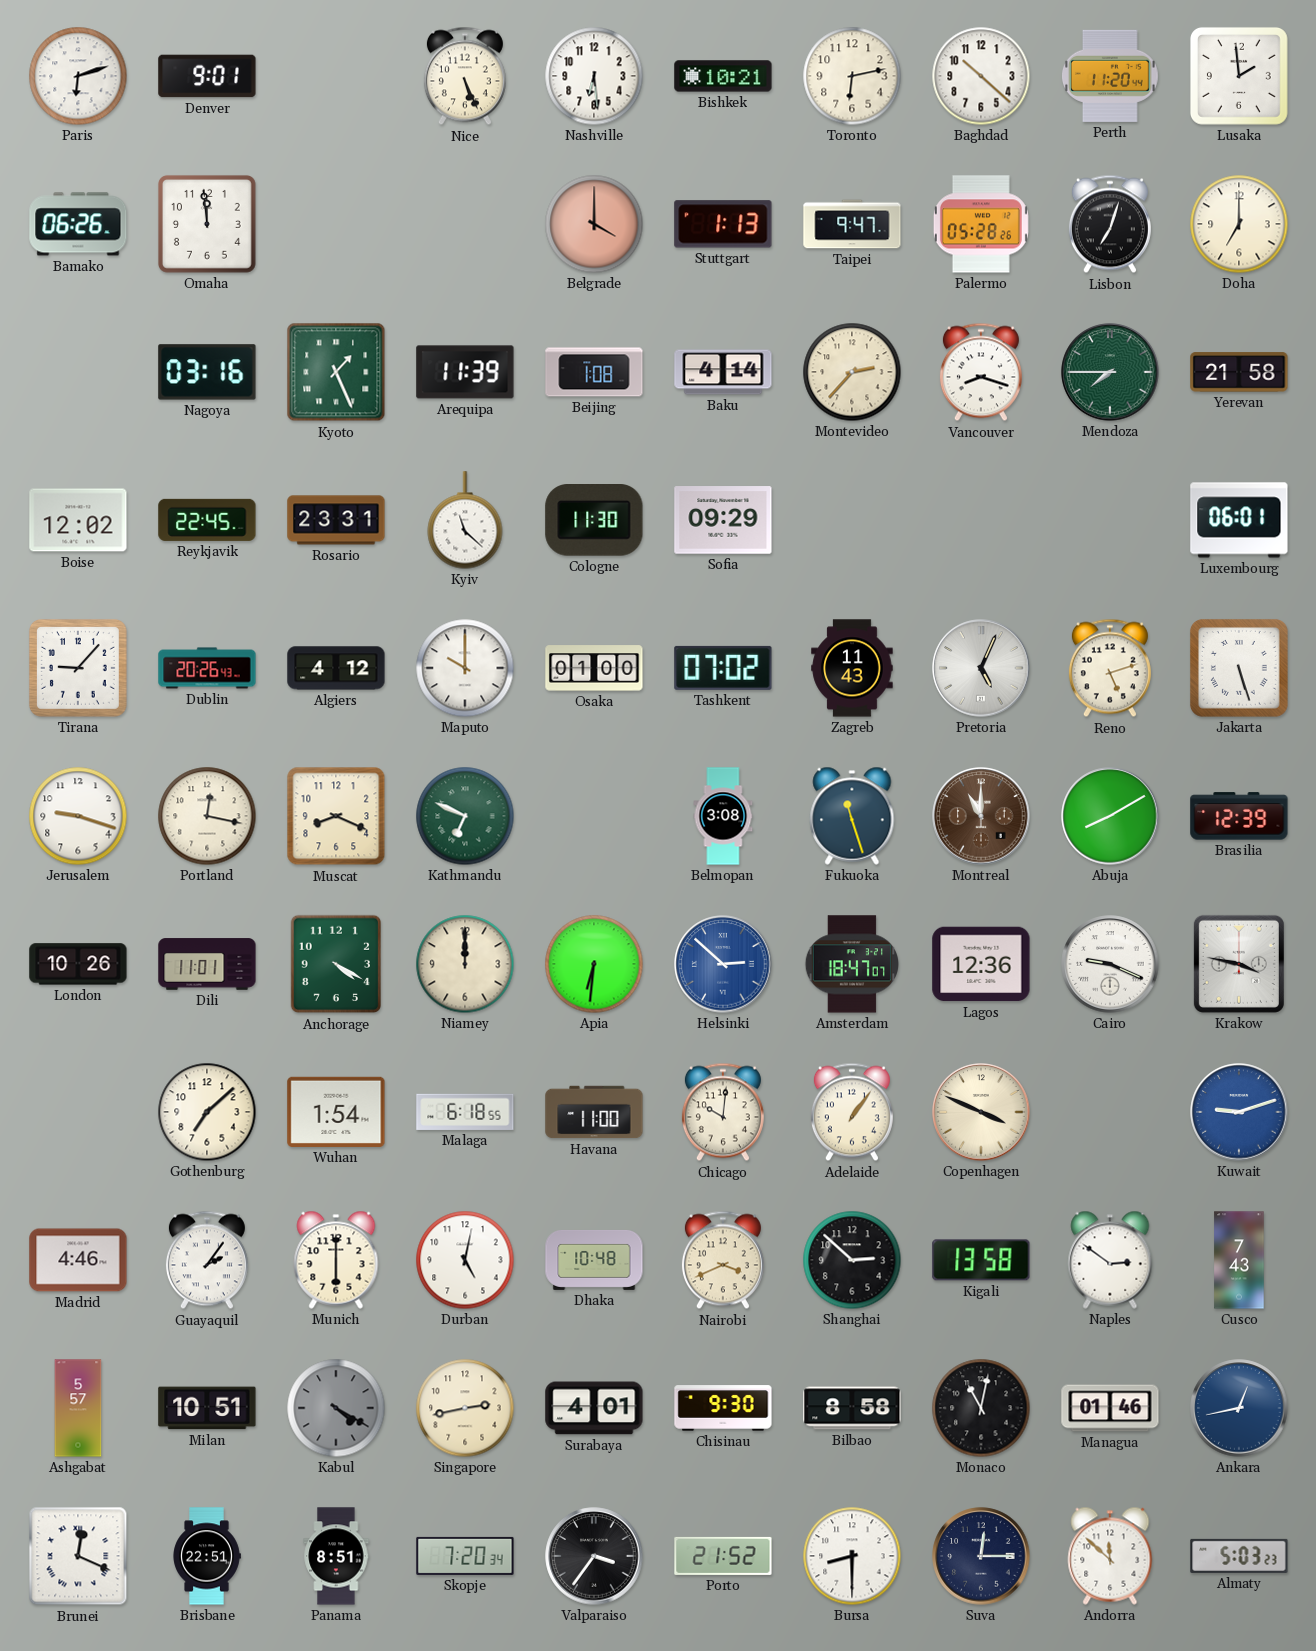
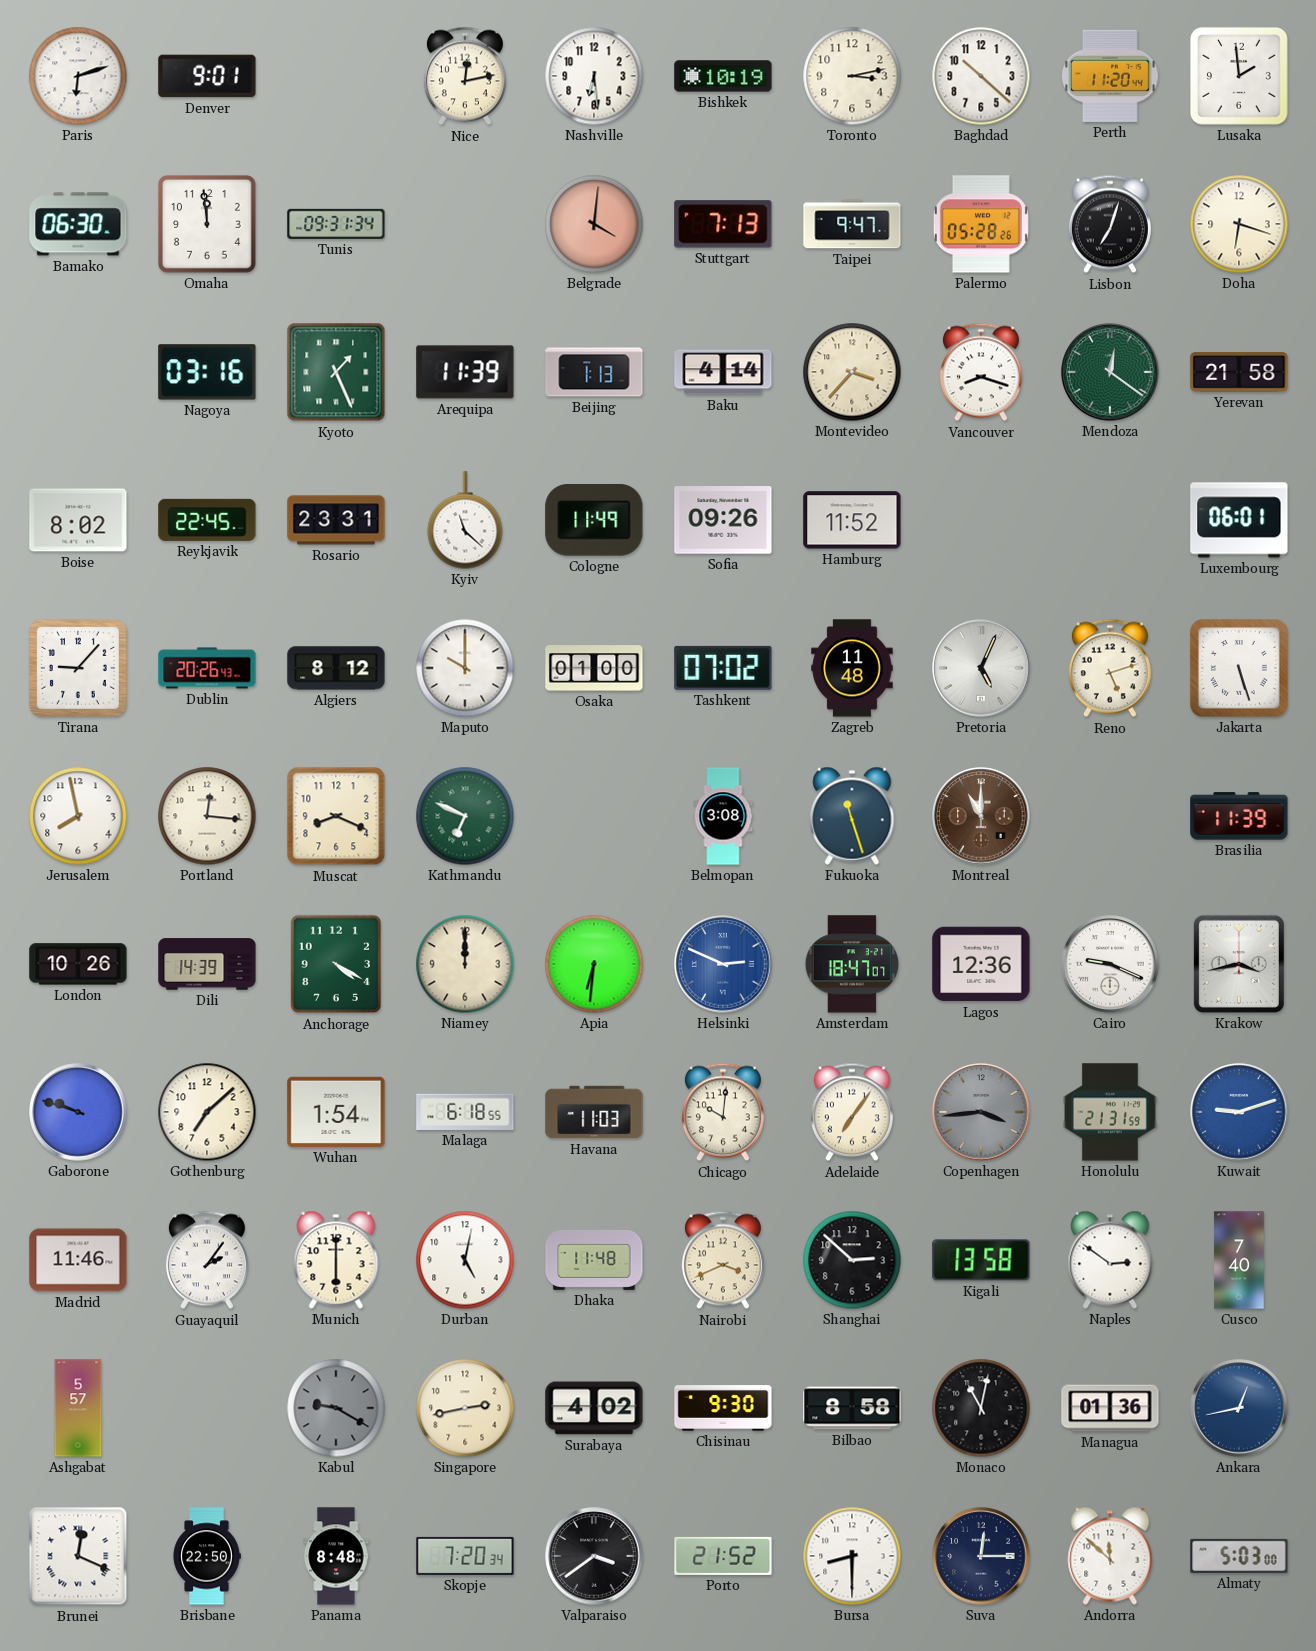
Nice: 5:26 -> 12:13 (465, 76)
Bishkek: 10:21 -> 10:19 (723, 76)
Toronto: 6:13 -> 3:13 (852, 76)
Bamako: 06:26 -> 06:30 (78, 224)
Tunis: none -> 09:31 (336, 224)
Belgrade: 4:00 -> 4:01 (594, 224)
Stuttgart: 1:13 -> 7:13 (723, 224)
Doha: 7:00 -> 6:18 (1239, 224)
Beijing: 1:08 -> 1:13 (594, 372)
Montevideo: 2:37 -> 3:37 (852, 372)
Mendoza: 7:45 -> 12:21 (1110, 372)
Boise: 12:02 -> 8:02 (78, 520)
Cologne: 11:30 -> 11:49 (594, 521)
Sofia: 09:29 -> 09:26 (723, 520)
Hamburg: none -> 11:52 (852, 520)
Algiers: 4:12 -> 8:12 (336, 668)
Zagreb: 11:43 -> 11:48 (852, 668)
Jerusalem: 9:18 -> 7:58 (78, 816)
Portland: 12:17 -> 12:16 (207, 816)
Abuja: 8:10 -> none (1110, 816)
Brasilia: 12:39 -> 11:39 (1239, 816)
Dili: 11:01 -> 14:39 (207, 964)
Helsinki: 2:52 -> 2:49 (723, 964)
Krakow: 3:47 -> 3:43 (1239, 964)
Gaborone: none -> 9:48 (78, 1112)
Havana: 11:00 -> 11:03 (594, 1112)
Adelaide: 1:06 -> 7:06 (852, 1112)
Copenhagen: 3:49 -> 3:44 (981, 1112)
Copenhagen dial: cream -> grey (981, 1112)
Honolulu: none -> 21:31 (1110, 1112)
Madrid: 4:46 -> 11:46 (78, 1260)
Dhaka: 10:48 -> 11:48 (594, 1260)
Cusco: 7:43 -> 7:40 (1239, 1260)
Milan: 10:51 -> none (207, 1408)
Kabul: 4:20 -> 9:20 (336, 1408)
Surabaya: 4:01 -> 4:02 (594, 1408)
Managua: 01:46 -> 01:36 (1110, 1408)
Brisbane: 22:51 -> 22:50 (207, 1556)
Panama: 8:51 -> 8:48 (336, 1556)
Valparaiso: 3:36 -> 3:39 (594, 1556)
Almaty: 5:03:23 -> 5:03:00 (1239, 1556)
